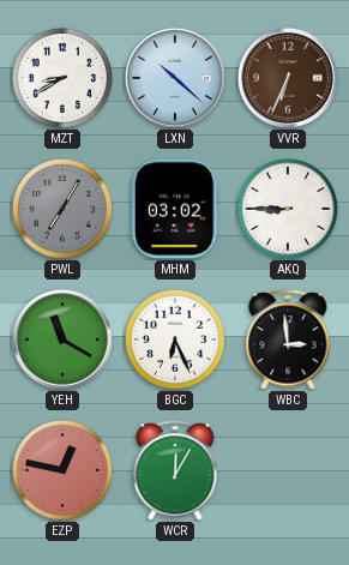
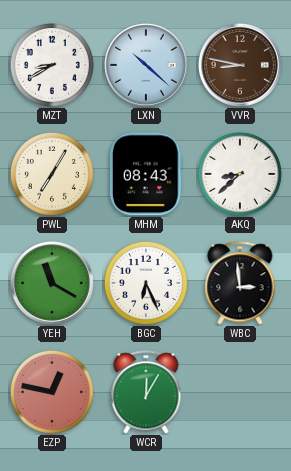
VVR: 6:34 -> 8:47 (241, 66)
PWL dial: grey -> cream (52, 174)
MHM: 03:02 -> 08:43 (146, 174)
AKQ: 8:45 -> 8:38 (240, 174)
